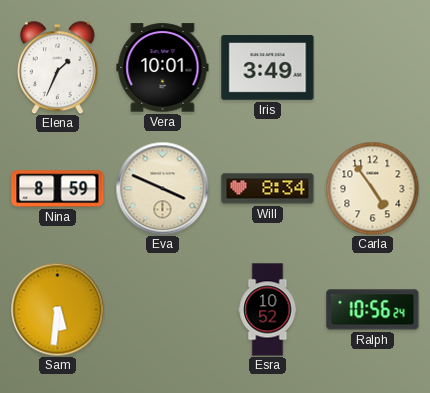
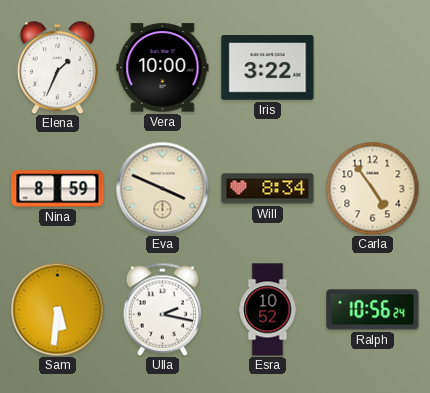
Vera: 10:01 -> 10:00 (163, 68)
Iris: 3:49 -> 3:22 (268, 68)
Ulla: none -> 2:17 (163, 309)
